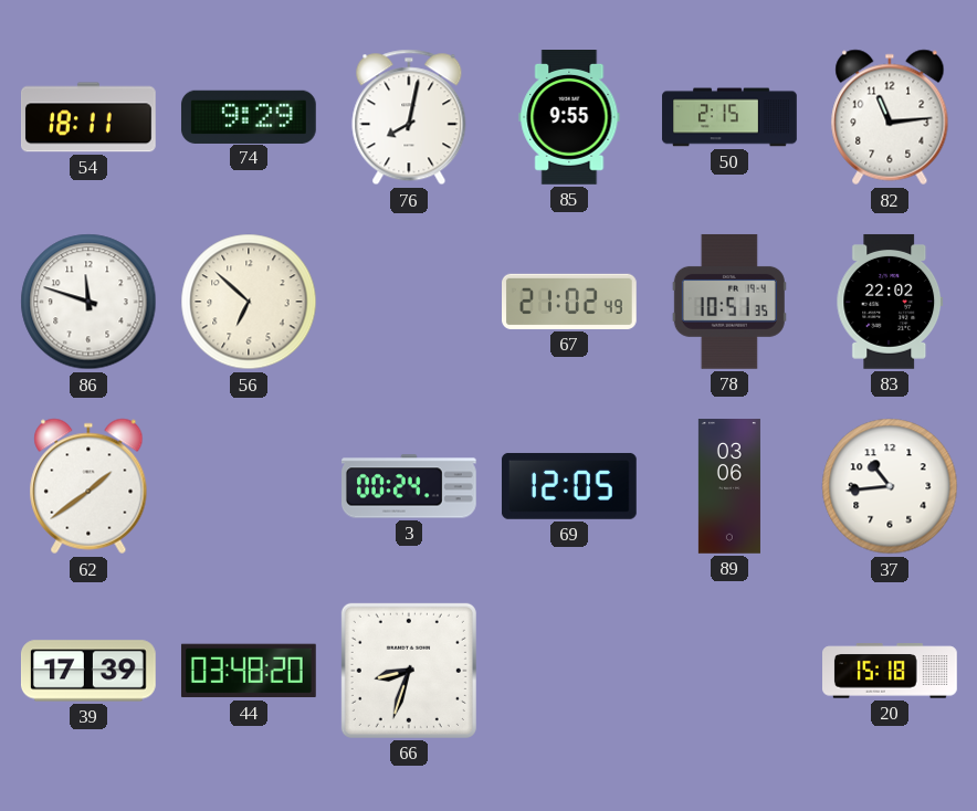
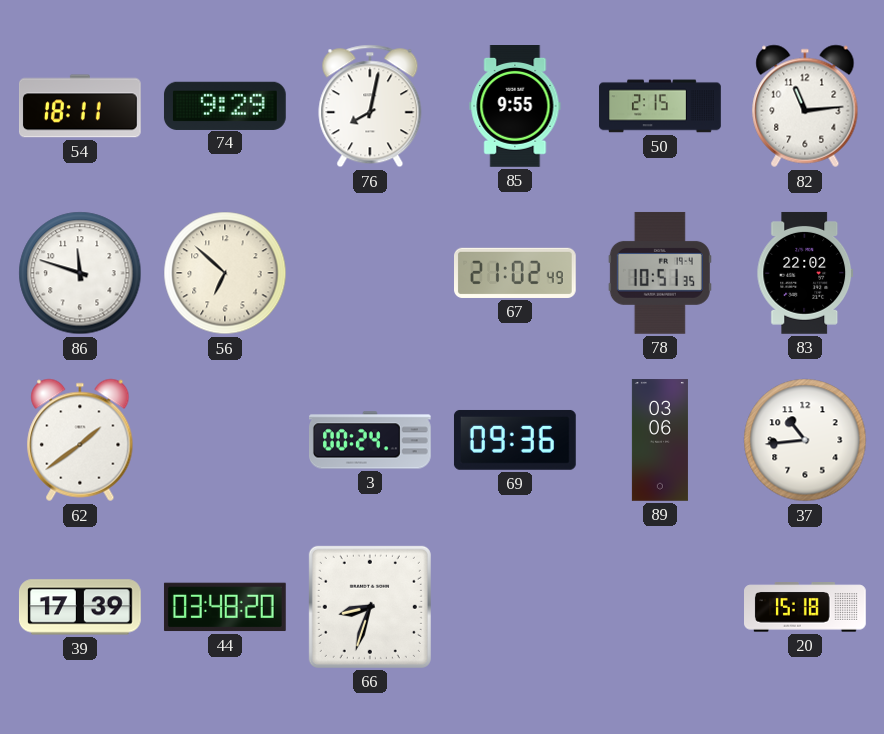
69: 12:05 -> 09:36 (515, 440)
